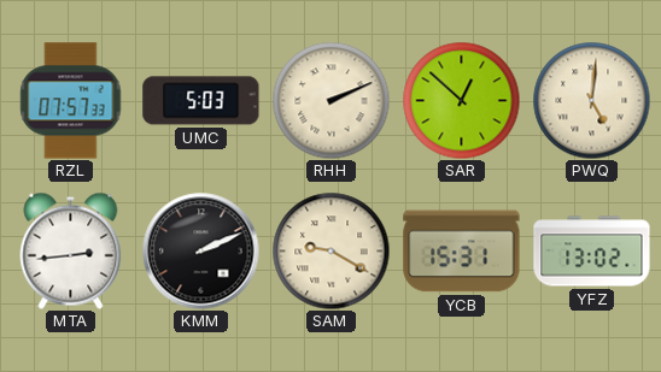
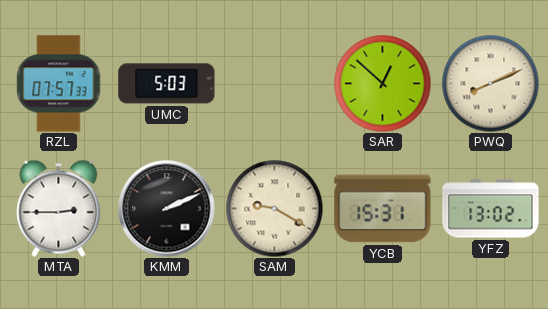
RHH: 2:11 -> none (330, 100)
PWQ: 5:01 -> 8:11 (490, 83)
MTA: 2:44 -> 2:45 (59, 208)
